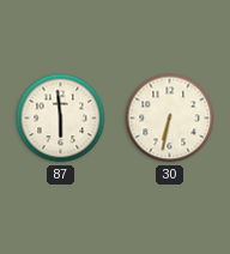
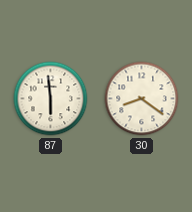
30: 6:32 -> 8:21 (142, 99)
